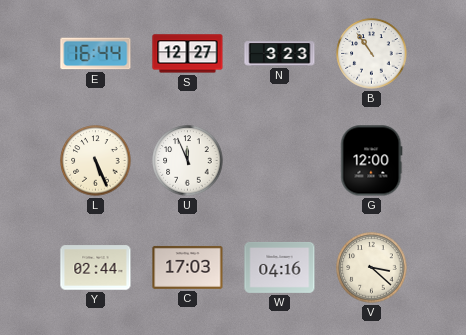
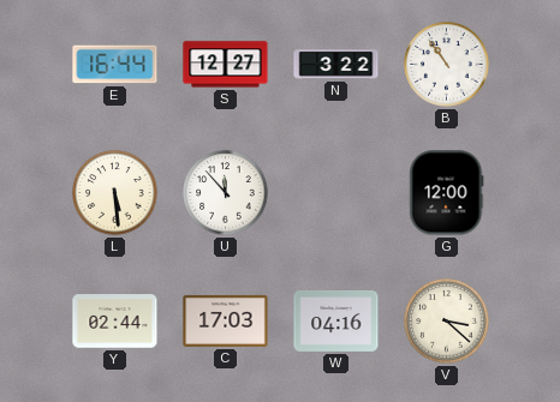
N: 3:23 -> 3:22 (336, 65)
L: 5:26 -> 5:29 (115, 193)
U: 11:56 -> 11:53 (226, 193)
